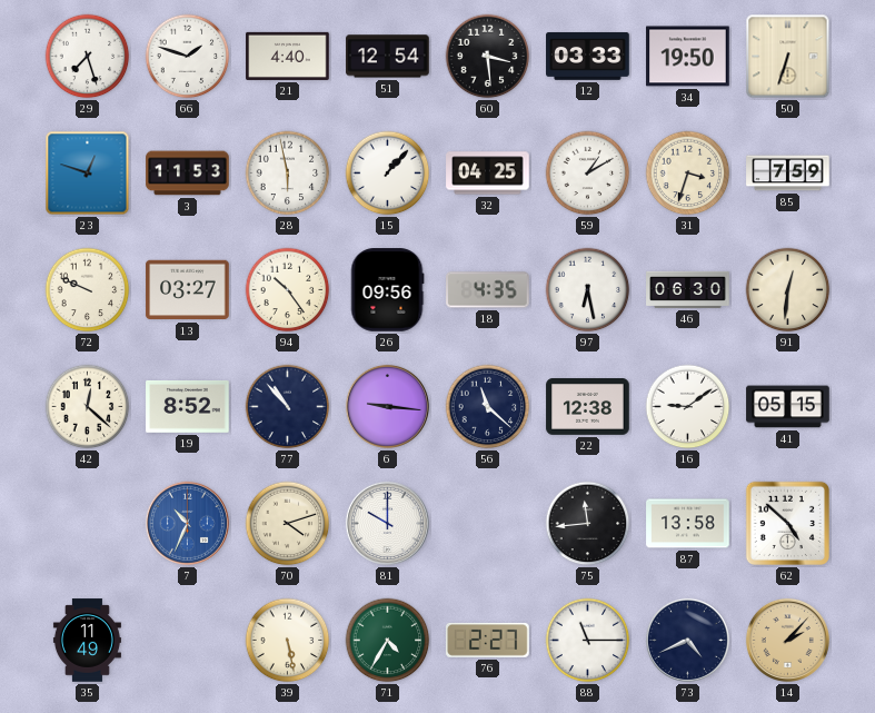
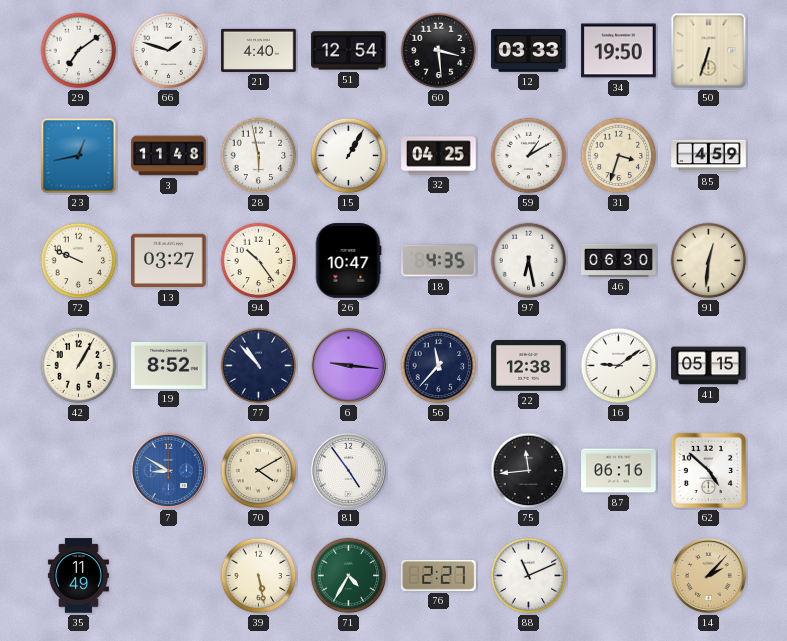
29: 7:27 -> 7:09 (79, 51)
23: 12:48 -> 12:43 (79, 156)
3: 11:53 -> 11:48 (169, 156)
15: 1:07 -> 1:05 (349, 156)
85: 7:59 -> 4:59 (709, 156)
26: 09:56 -> 10:47 (348, 261)
42: 12:22 -> 1:05 (79, 366)
56: 11:22 -> 11:37 (439, 366)
7: 10:34 -> 8:50 (168, 470)
70: 4:12 -> 4:10 (259, 471)
81: 10:00 -> 4:54 (348, 470)
87: 13:58 -> 06:16 (619, 471)
88: 11:15 -> 11:11 (529, 576)
73: 4:41 -> none (687, 640)
